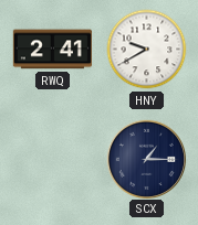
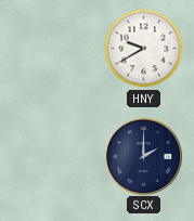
RWQ: 2:41 -> none (52, 50)
SCX: 1:15 -> 2:00 (143, 156)
